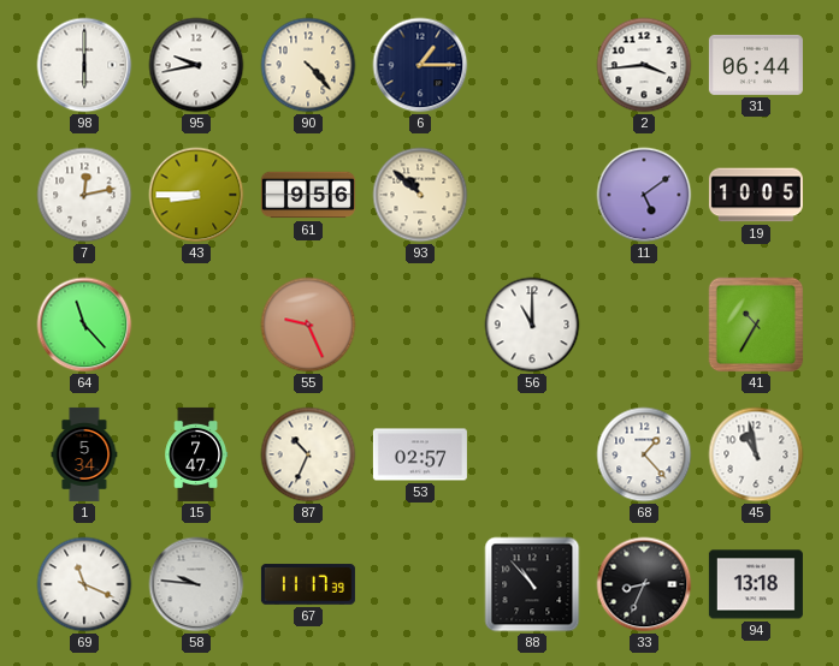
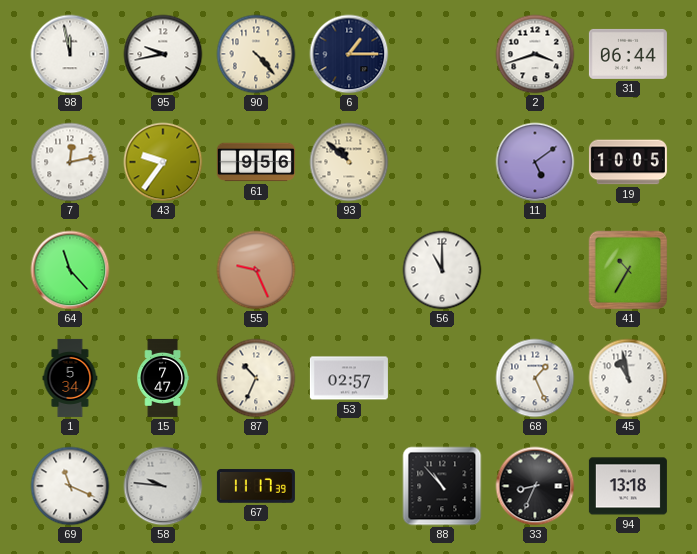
98: 6:00 -> 11:58 (70, 54)
2: 3:44 -> 3:42 (535, 54)
43: 8:45 -> 9:36 (163, 162)
68: 1:23 -> 1:26 (535, 378)
